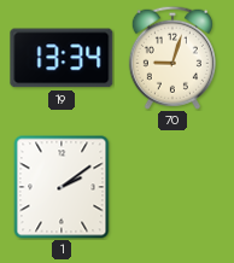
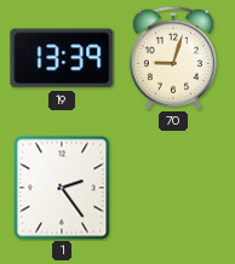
19: 13:34 -> 13:39 (62, 58)
1: 2:09 -> 2:24 (62, 188)
